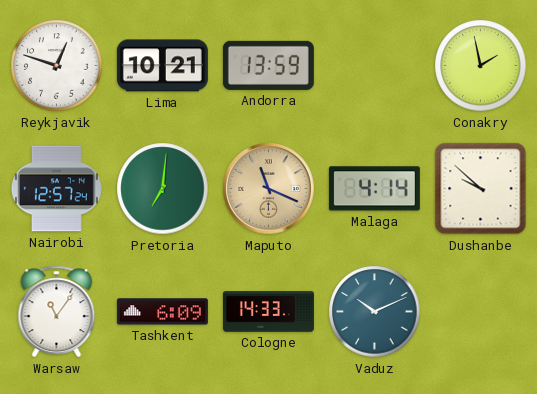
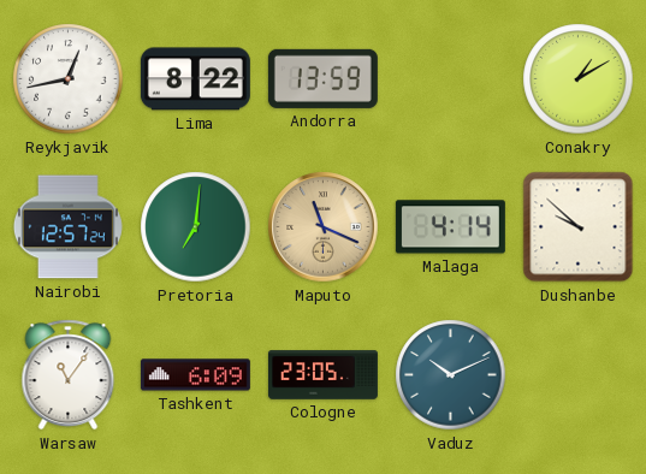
Reykjavik: 12:48 -> 12:43 (69, 79)
Lima: 10:21 -> 8:22 (195, 79)
Conakry: 1:58 -> 1:10 (579, 79)
Cologne: 14:33 -> 23:05 (322, 375)
